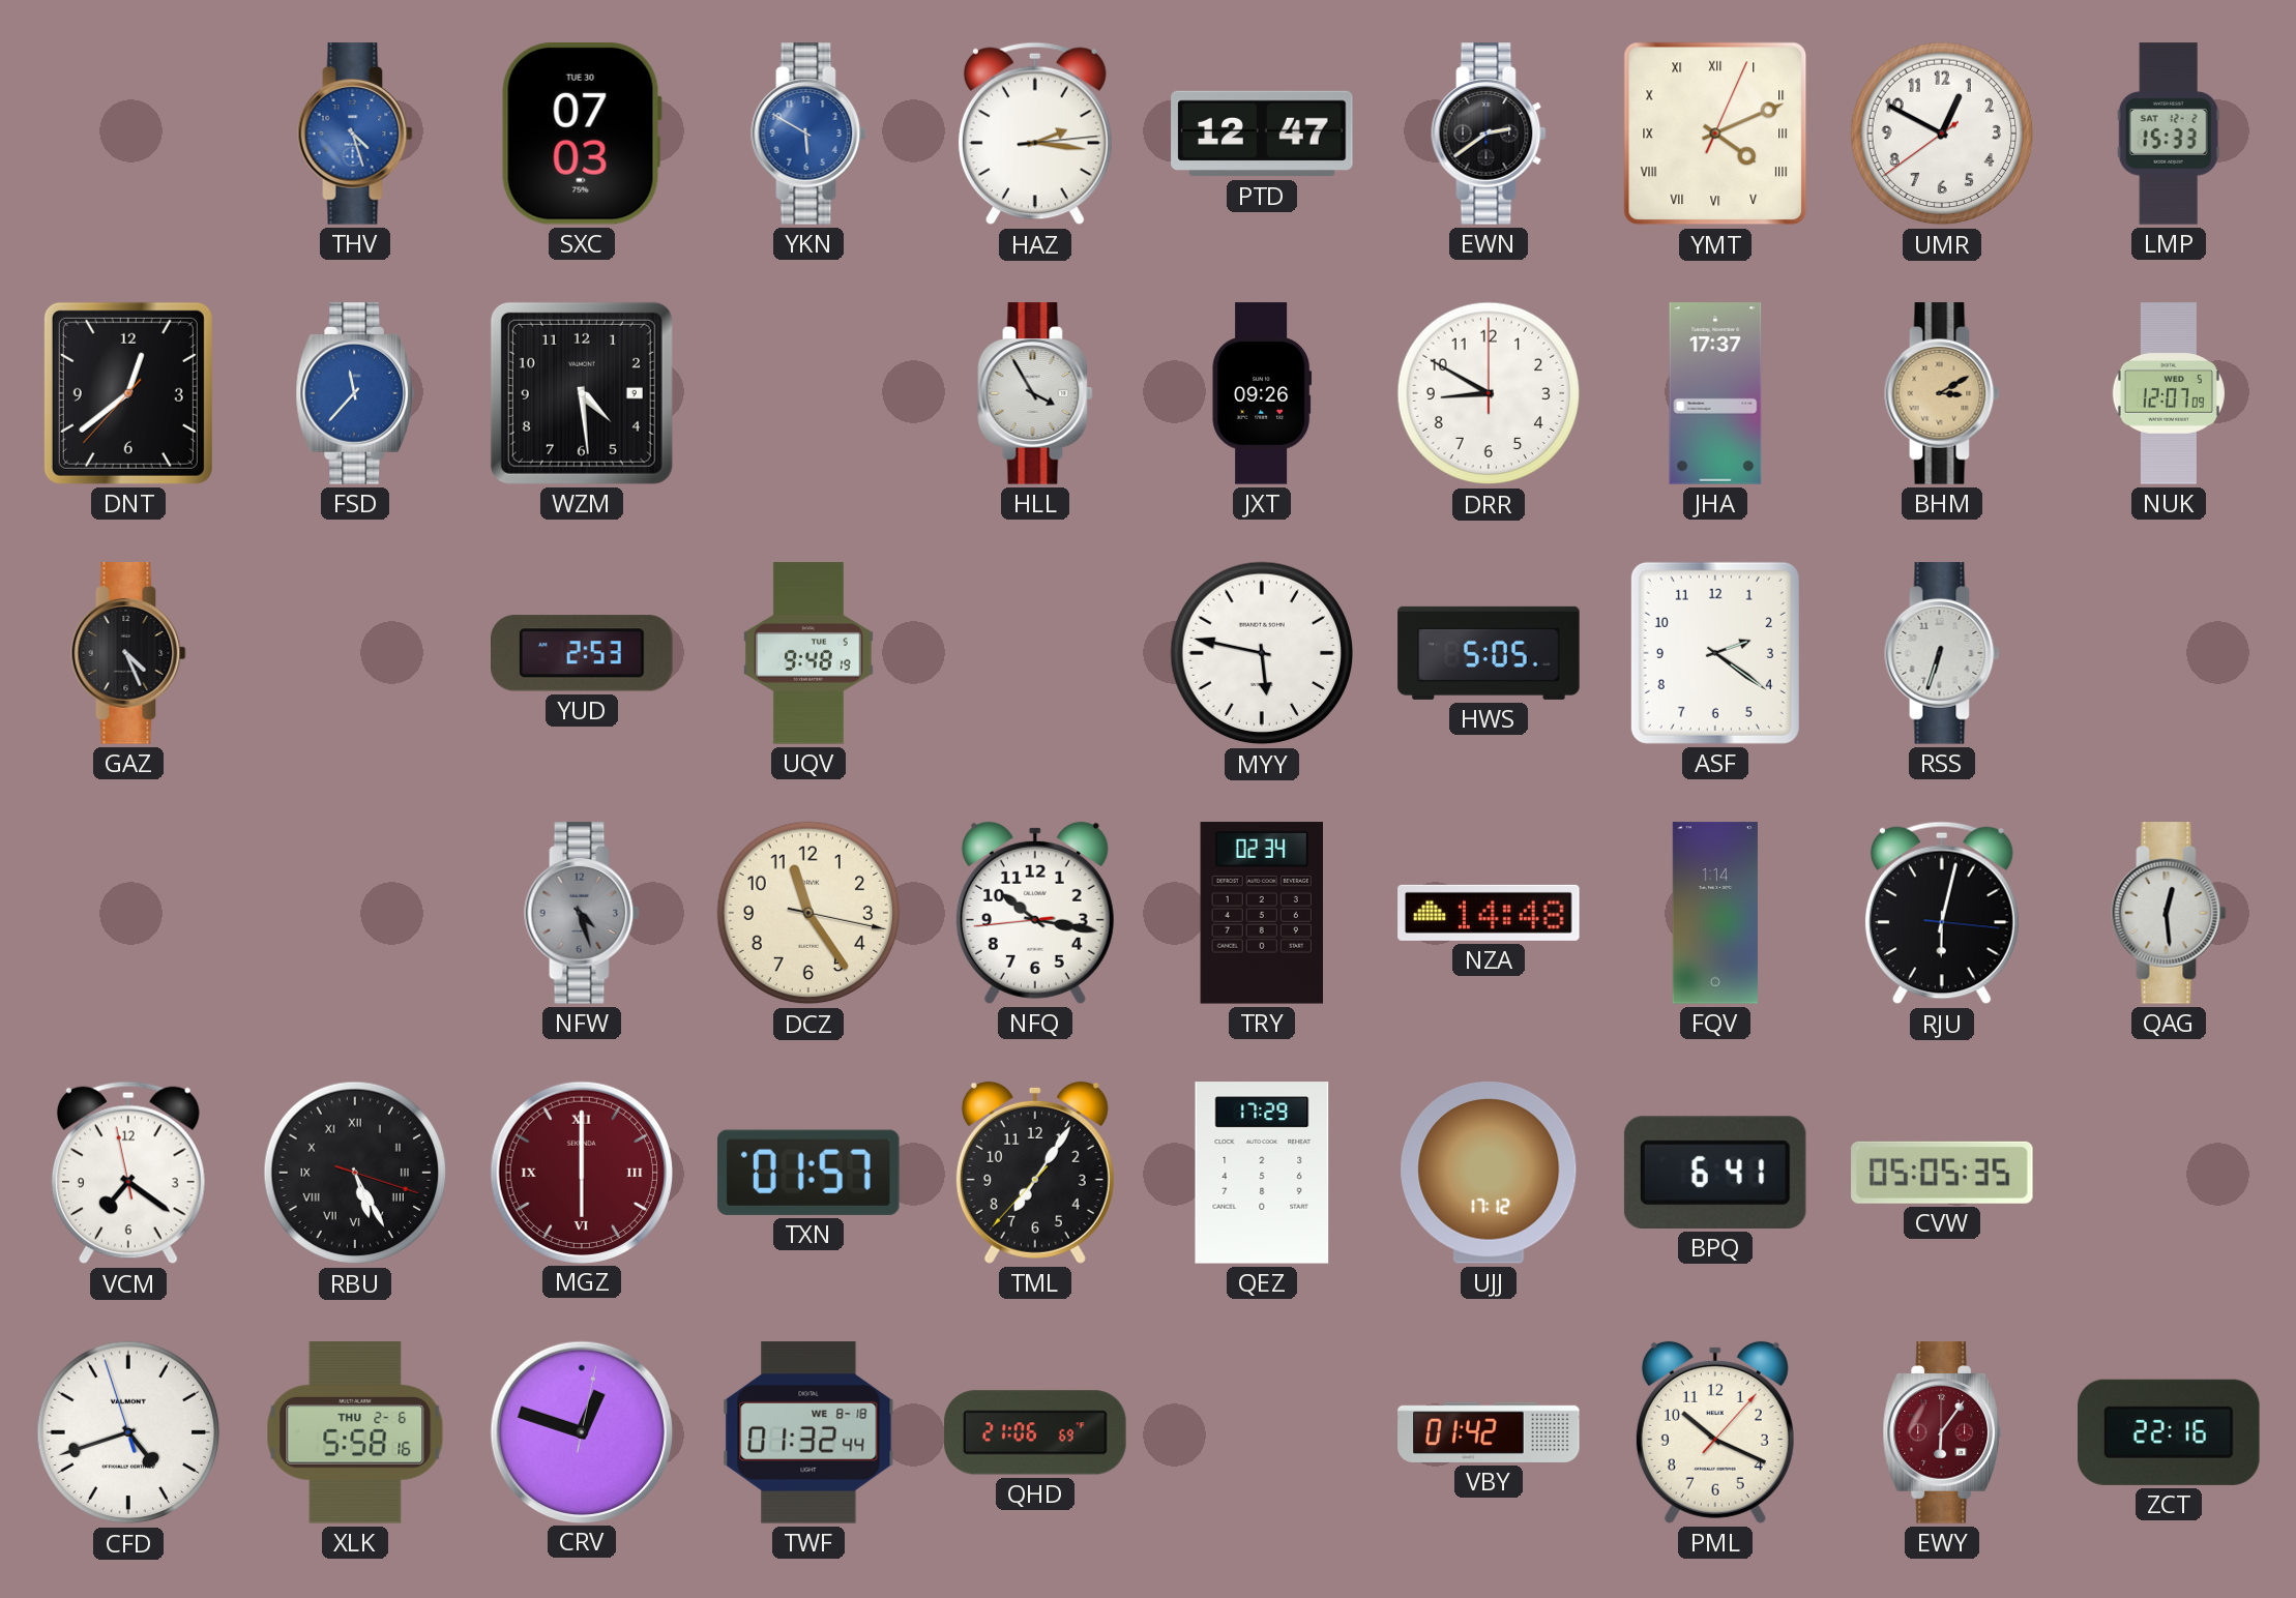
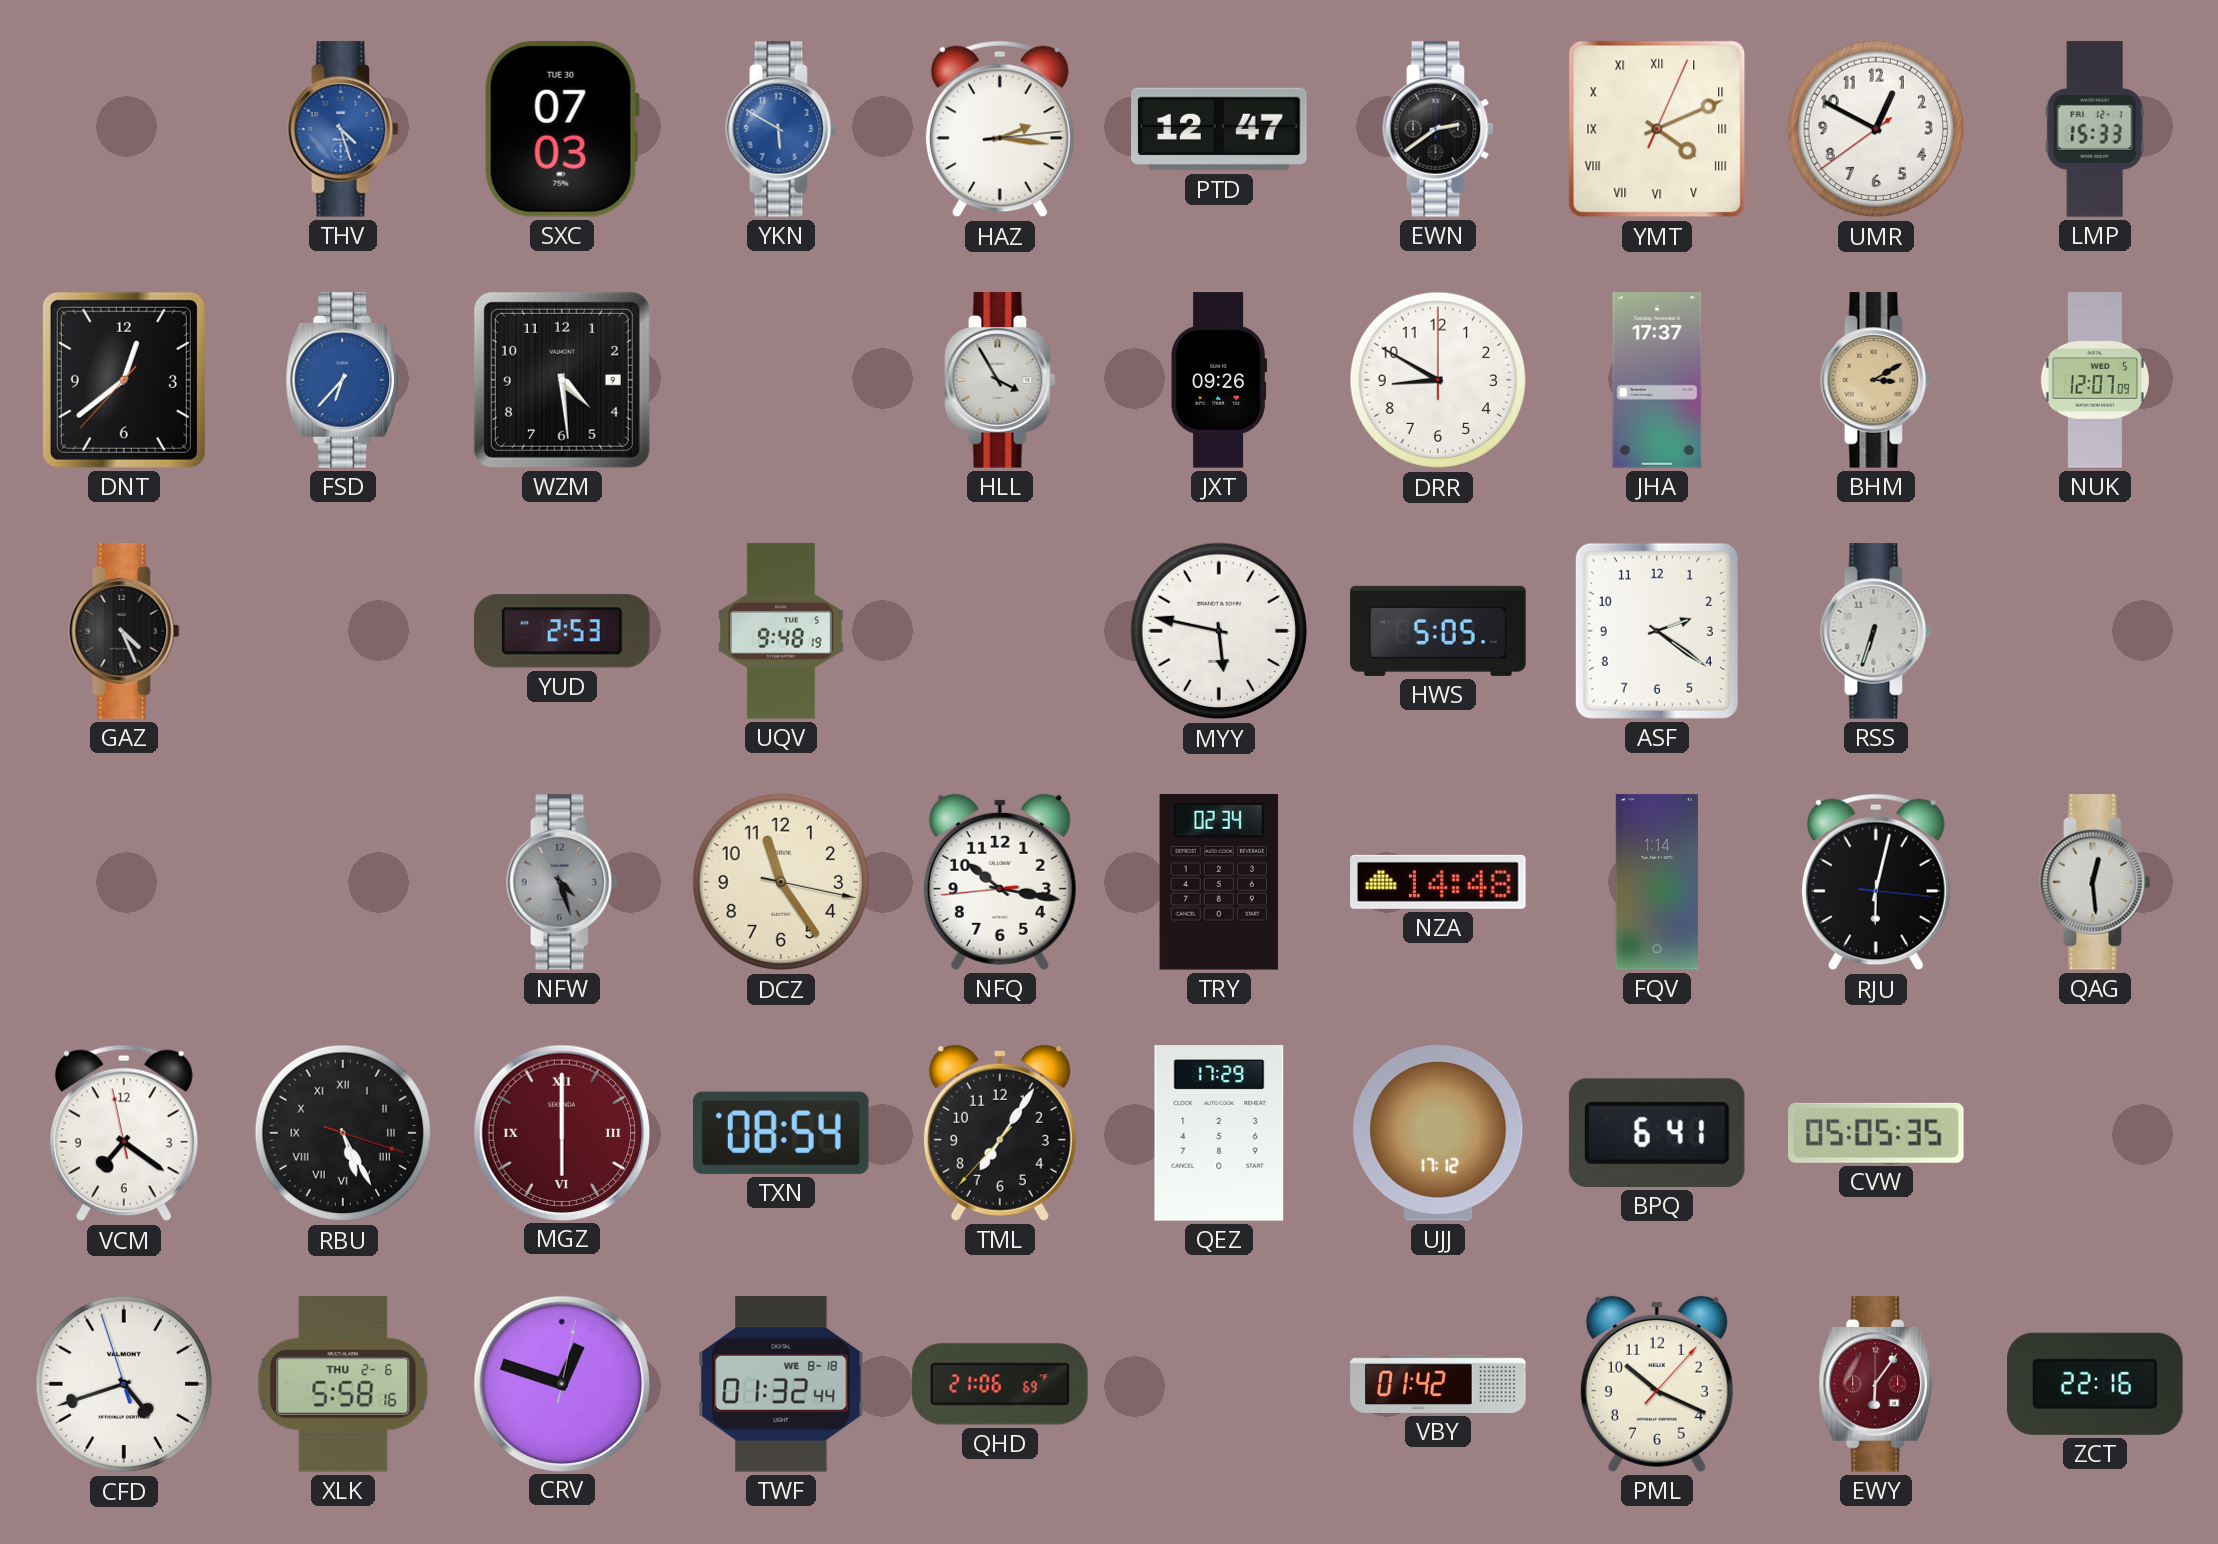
LMP date: SAT 12-2 -> FRI 12-1 (2095, 129)
FSD: 11:37 -> 6:37 (342, 380)
TXN: 01:57 -> 08:54 (781, 1133)
